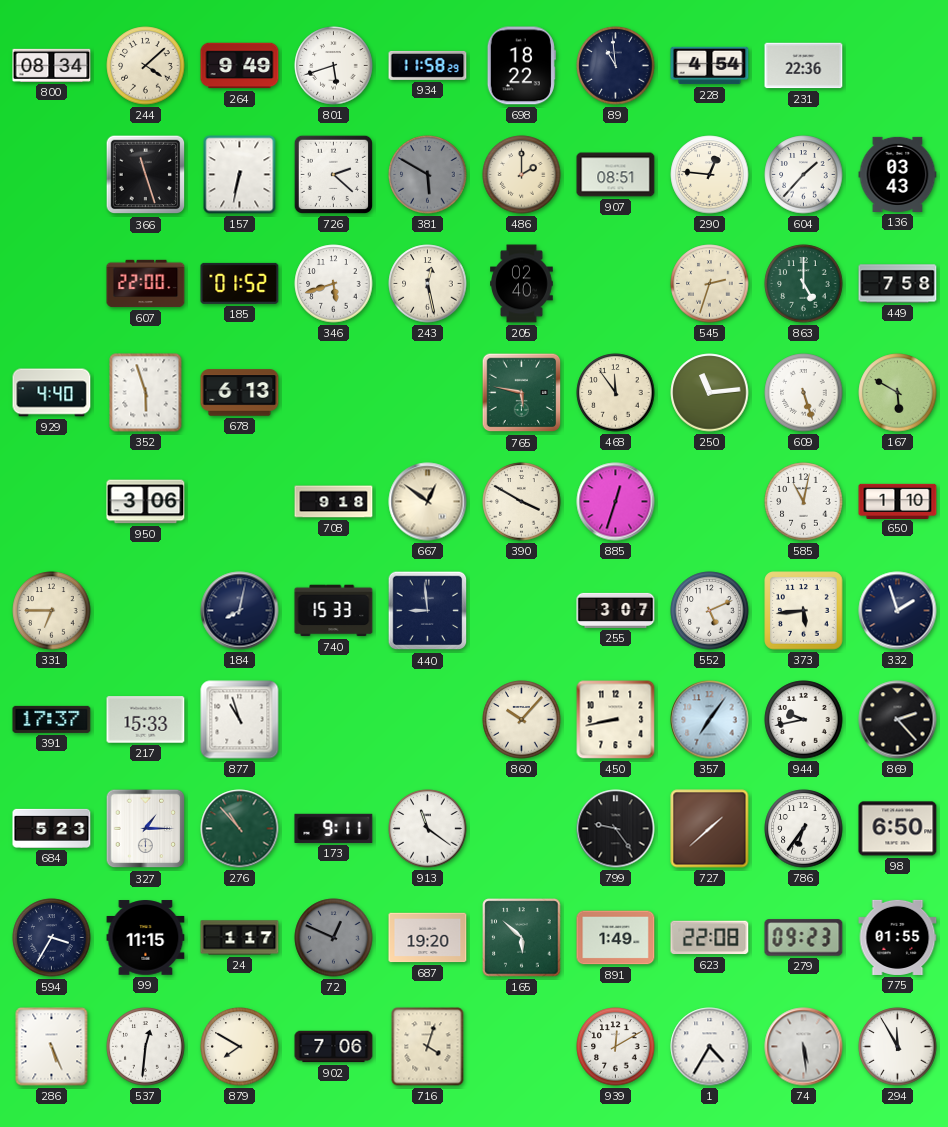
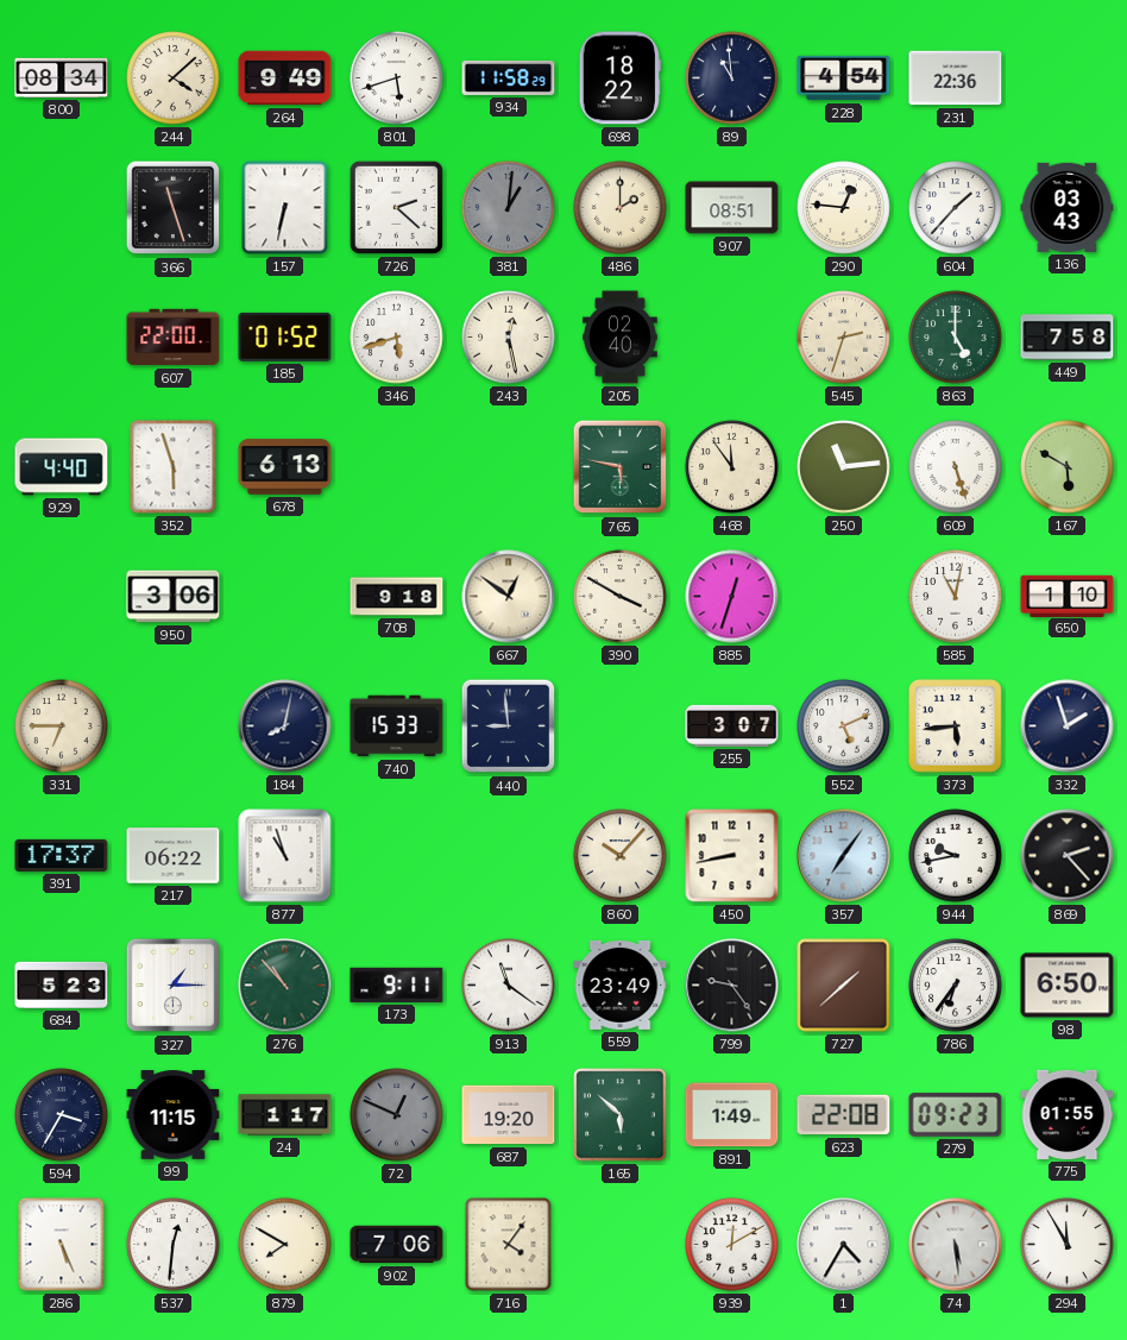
381: 5:50 -> 1:01 (509, 208)
217: 15:33 -> 06:22 (174, 856)
559: none -> 23:49 (621, 986)
716: 4:03 -> 4:06 (509, 1245)
